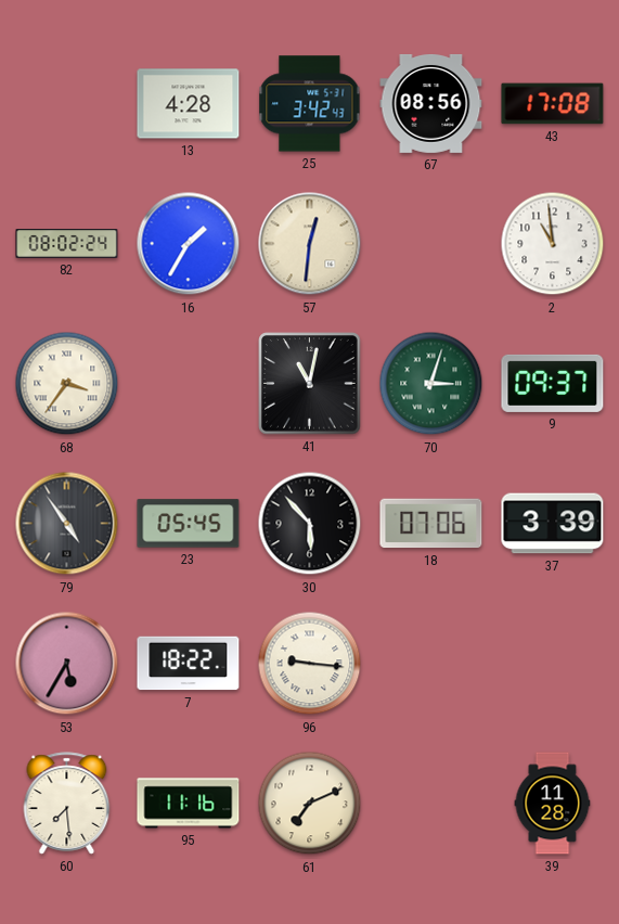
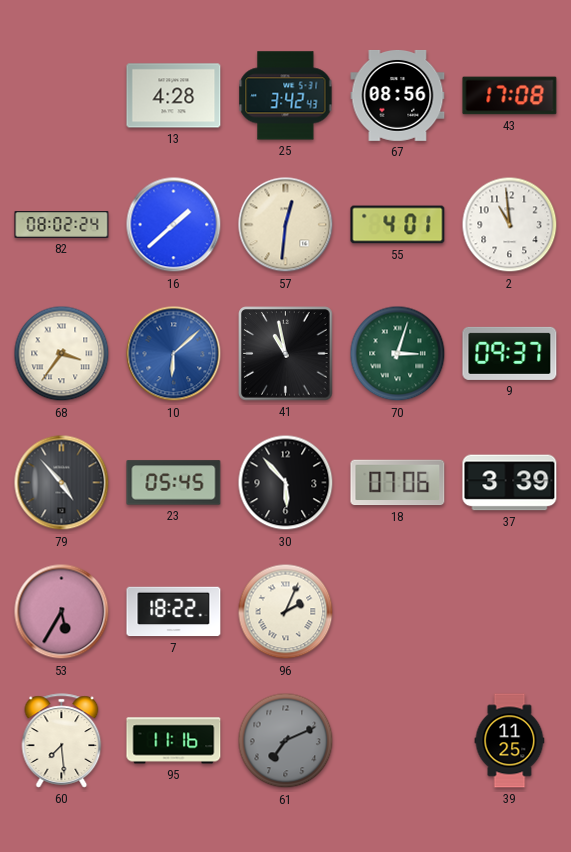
16: 1:35 -> 1:38 (174, 225)
55: none -> 4:01 (398, 225)
10: none -> 6:08 (174, 354)
41: 11:02 -> 10:58 (286, 354)
79: 4:54 -> 4:53 (62, 483)
96: 9:16 -> 2:04 (286, 612)
61 dial: cream -> grey (286, 741)
39: 11:28 -> 11:25 (510, 741)
